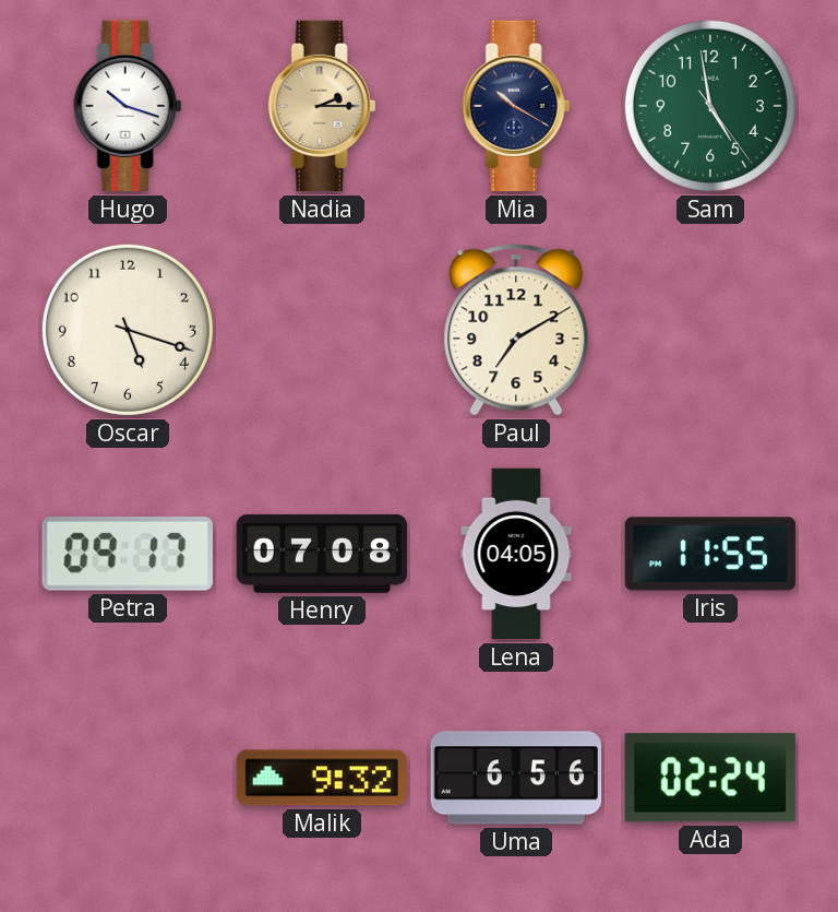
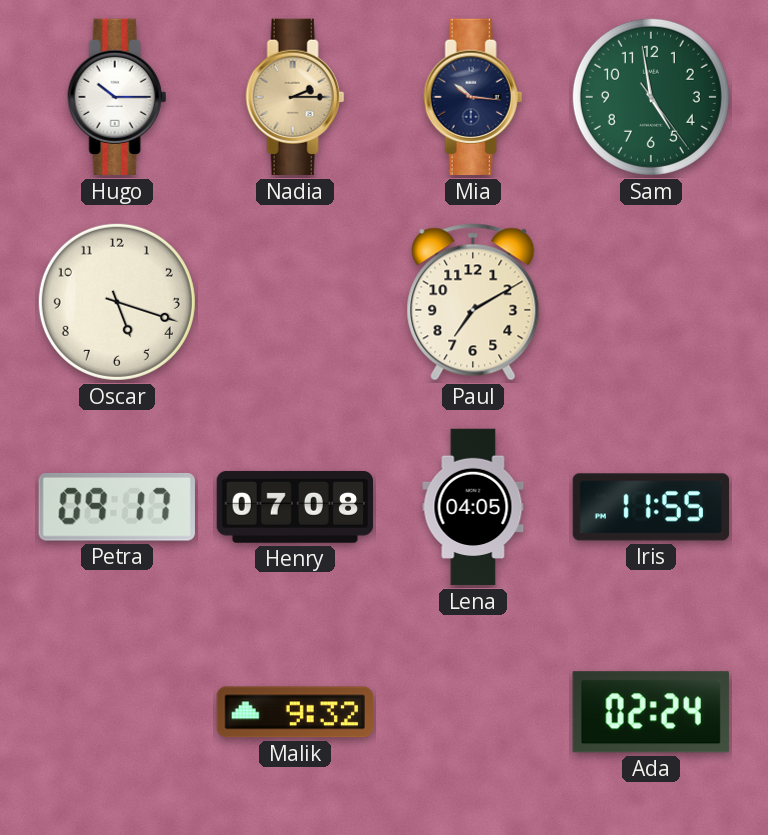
Hugo: 10:18 -> 10:15 (117, 97)
Mia: 10:20 -> 10:16 (473, 97)
Uma: 6:56 -> none (516, 778)
